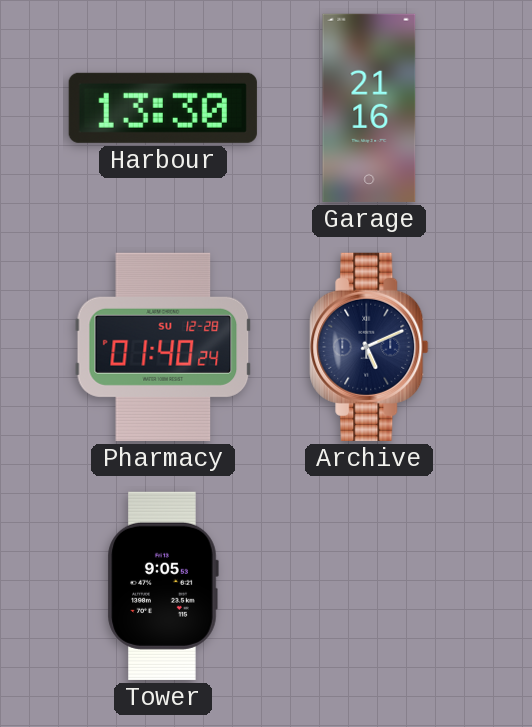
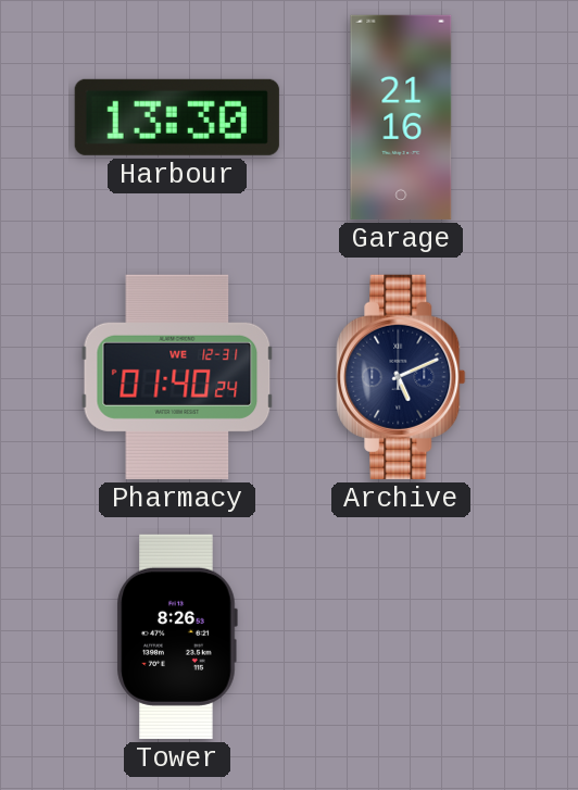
Pharmacy date: SU 12-28 -> WE 12-31 (177, 377)
Tower: 9:05 -> 8:26 (177, 637)
